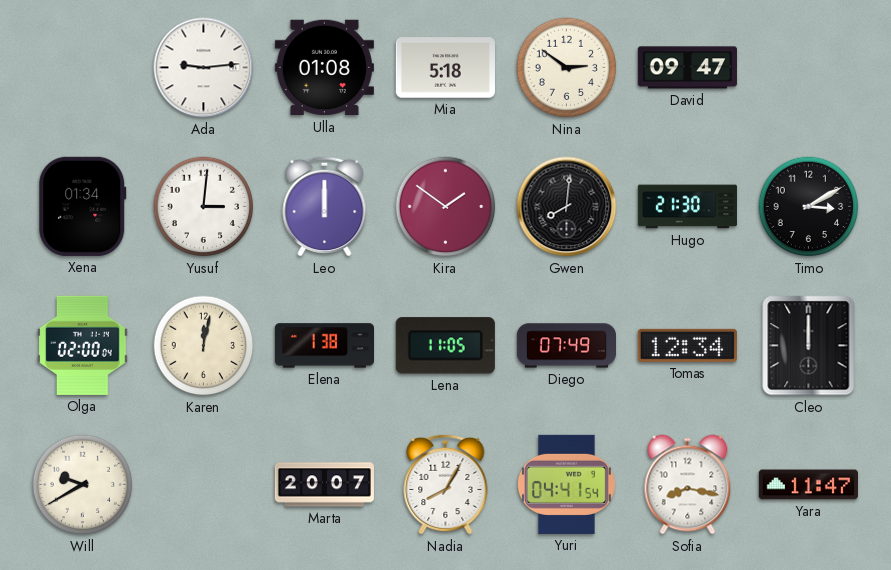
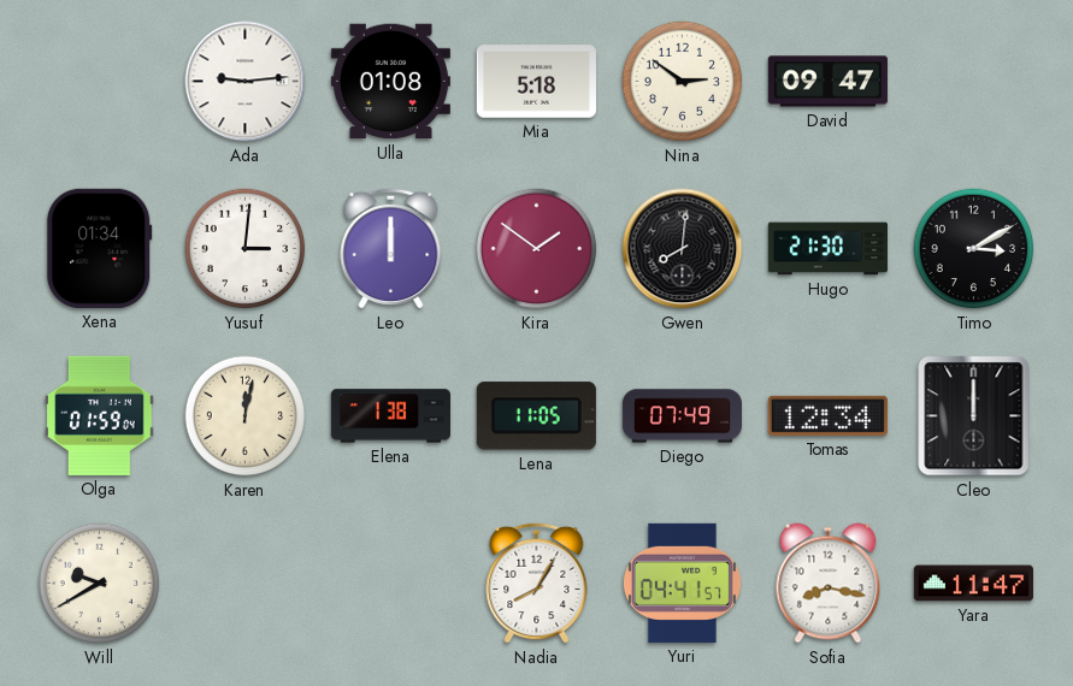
Olga: 02:00 -> 01:59 (100, 415)
Marta: 20:07 -> none (324, 485)
Yuri: 04:41:54 -> 04:41:57 (682, 582)
